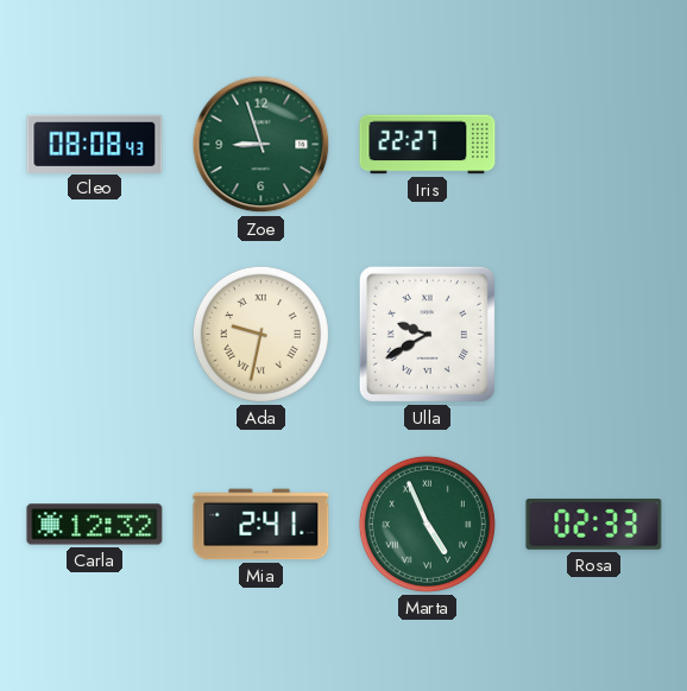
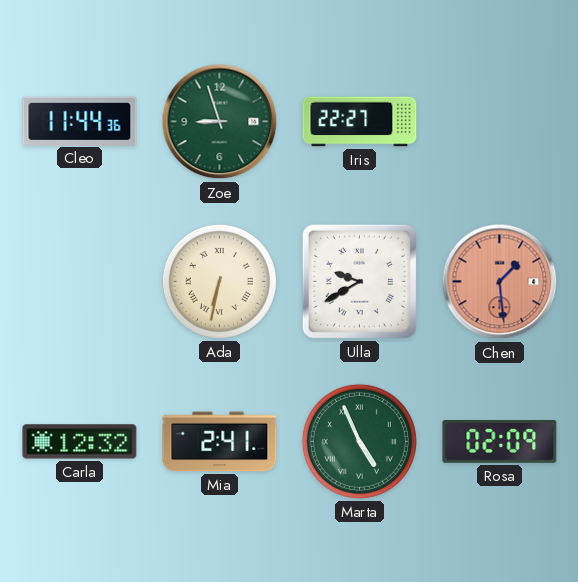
Cleo: 08:08 -> 11:44 (80, 121)
Ada: 9:32 -> 6:32 (219, 281)
Chen: none -> 1:29 (500, 282)
Rosa: 02:33 -> 02:09 (500, 442)
